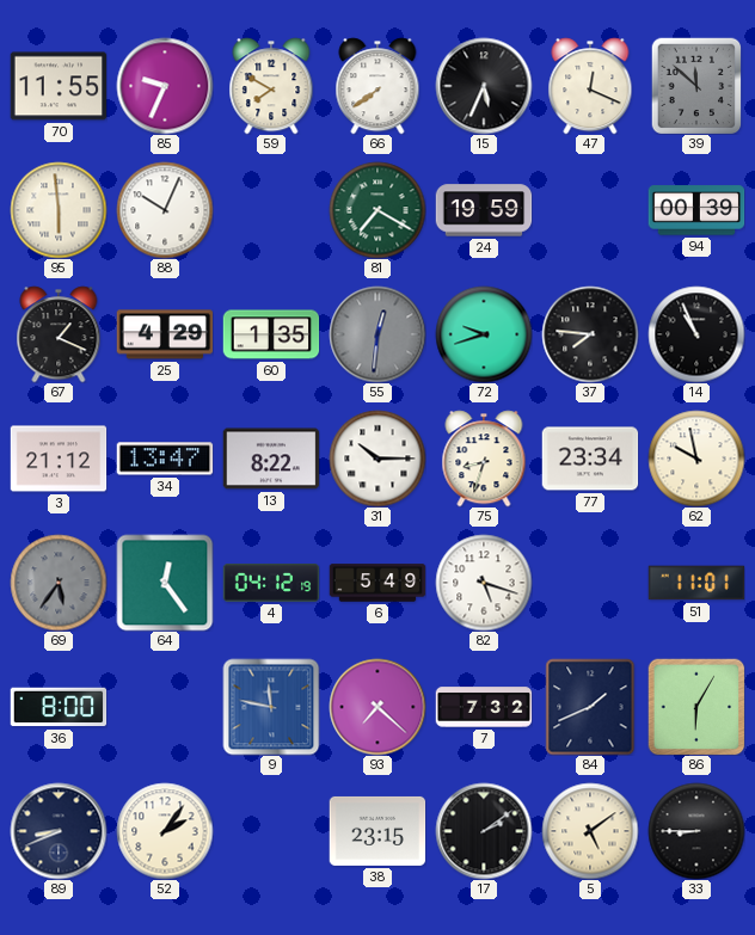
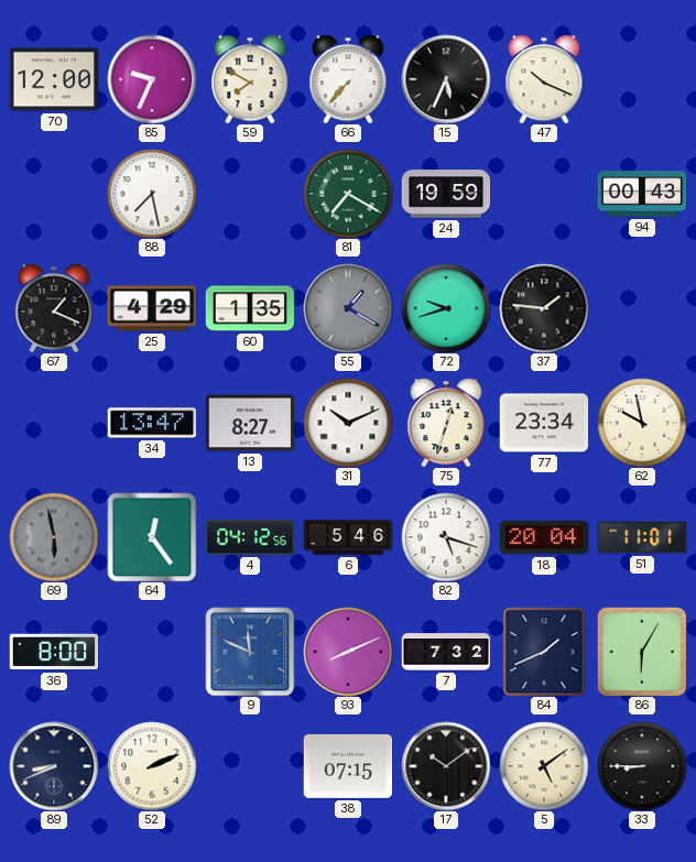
70: 11:55 -> 12:00 (54, 79)
66: 7:39 -> 7:37 (348, 79)
47: 12:19 -> 10:19 (544, 79)
39: 11:52 -> none (696, 86)
95: 5:59 -> none (59, 210)
88: 10:04 -> 7:28 (152, 194)
94: 00:39 -> 00:43 (642, 194)
55: 12:31 -> 1:20 (348, 308)
37: 7:46 -> 1:46 (544, 308)
14: 10:56 -> none (696, 334)
3: 21:12 -> none (59, 459)
13: 8:22 -> 8:27 (250, 423)
31: 10:15 -> 10:11 (348, 423)
75: 8:33 -> 12:33 (446, 423)
69: 5:36 -> 5:58 (54, 537)
4: 04:12:19 -> 04:12:56 (250, 537)
6: 5:49 -> 5:46 (348, 537)
18: none -> 20:04 (544, 537)
9: 11:47 -> 11:49 (250, 652)
93: 7:22 -> 8:11 (348, 652)
52: 2:06 -> 2:11 (152, 766)
38: 23:15 -> 07:15 (348, 766)
17: 2:09 -> 10:09 (446, 766)
